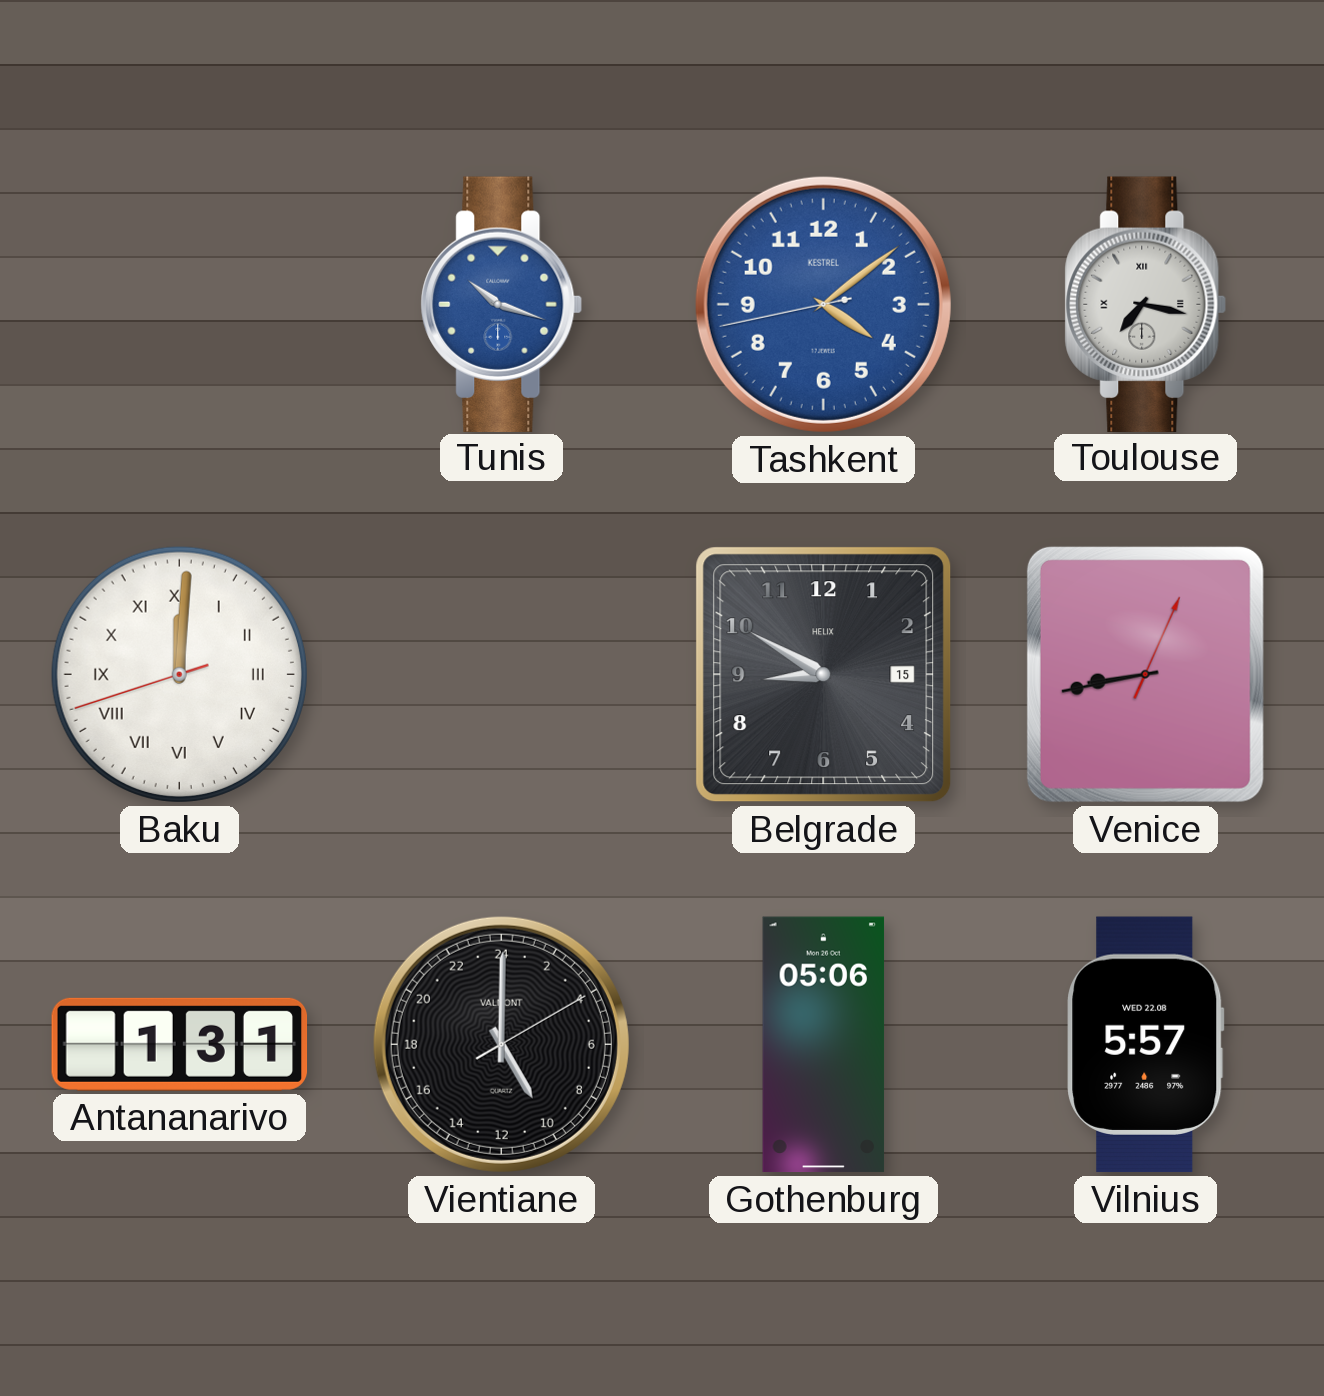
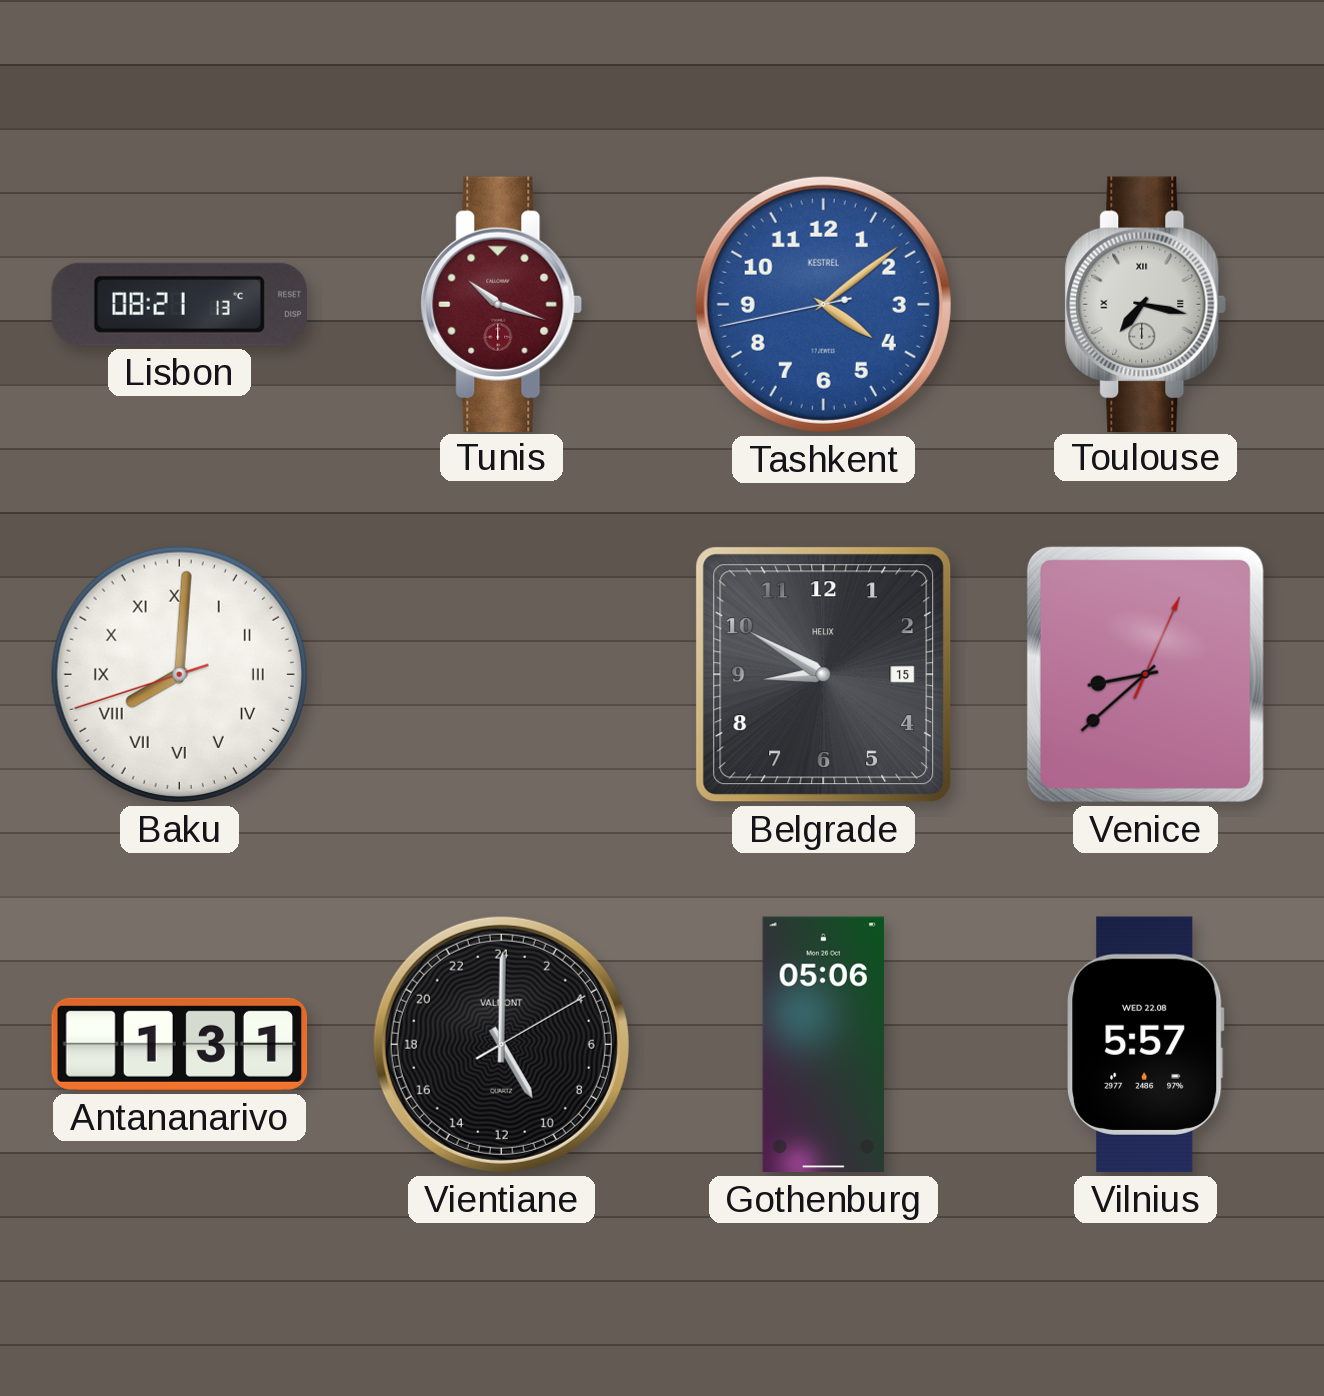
Lisbon: none -> 08:21 (179, 304)
Tunis dial: blue -> burgundy (502, 304)
Baku: 12:00 -> 8:00 (179, 674)
Venice: 8:43 -> 8:38 (1145, 674)
